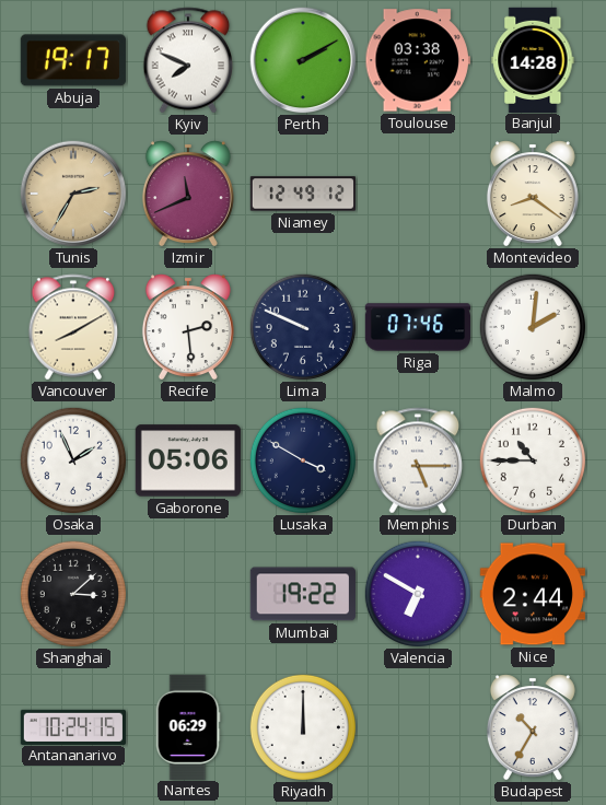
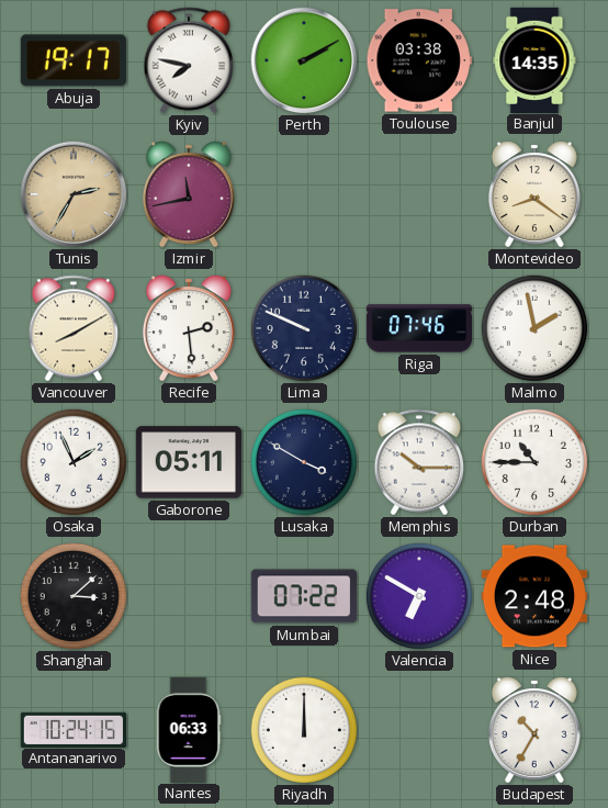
Kyiv: 7:49 -> 7:47 (189, 60)
Banjul: 14:28 -> 14:35 (534, 59)
Izmir: 11:41 -> 11:43 (189, 194)
Niamey: 12:49 -> none (302, 194)
Malmo: 2:01 -> 1:58 (534, 328)
Gaborone: 05:06 -> 05:11 (189, 462)
Memphis: 5:15 -> 10:15 (419, 462)
Mumbai: 19:22 -> 07:22 (304, 596)
Nice: 2:44 -> 2:48 (533, 596)
Nantes: 06:29 -> 06:33 (189, 729)
